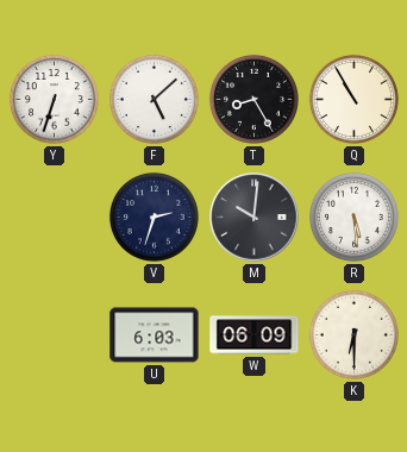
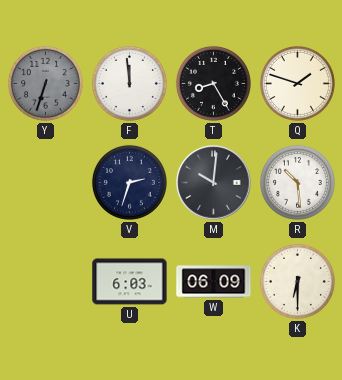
Y dial: white -> grey (45, 83)
F: 5:08 -> 11:59 (129, 83)
Q: 10:55 -> 1:48 (297, 83)
R: 5:29 -> 10:29 (297, 182)
